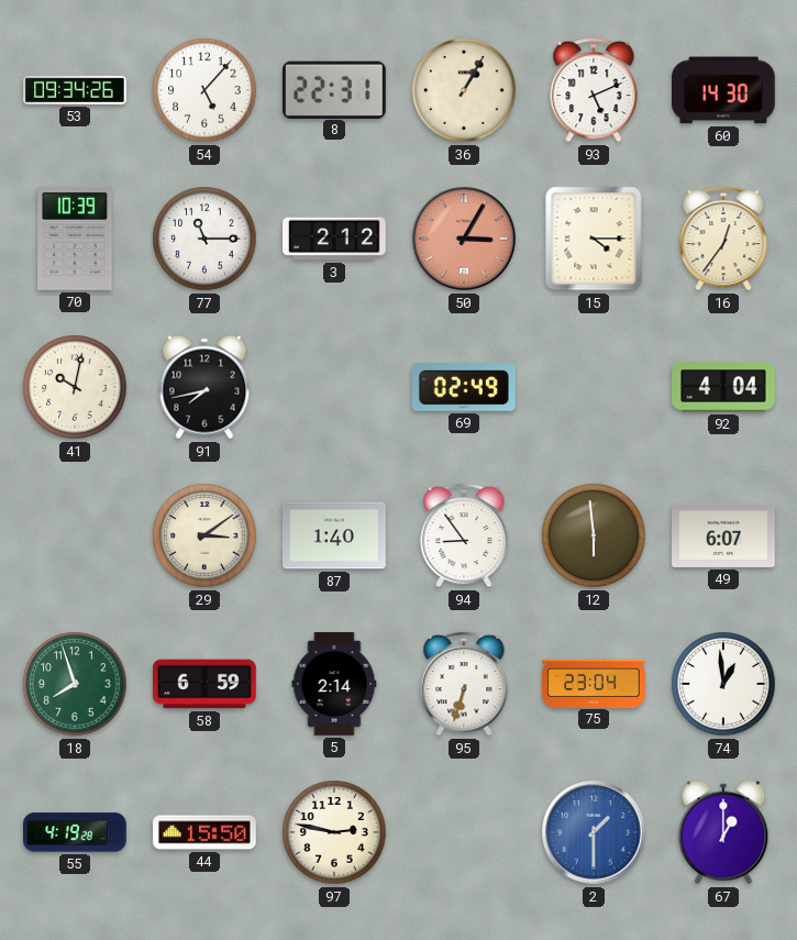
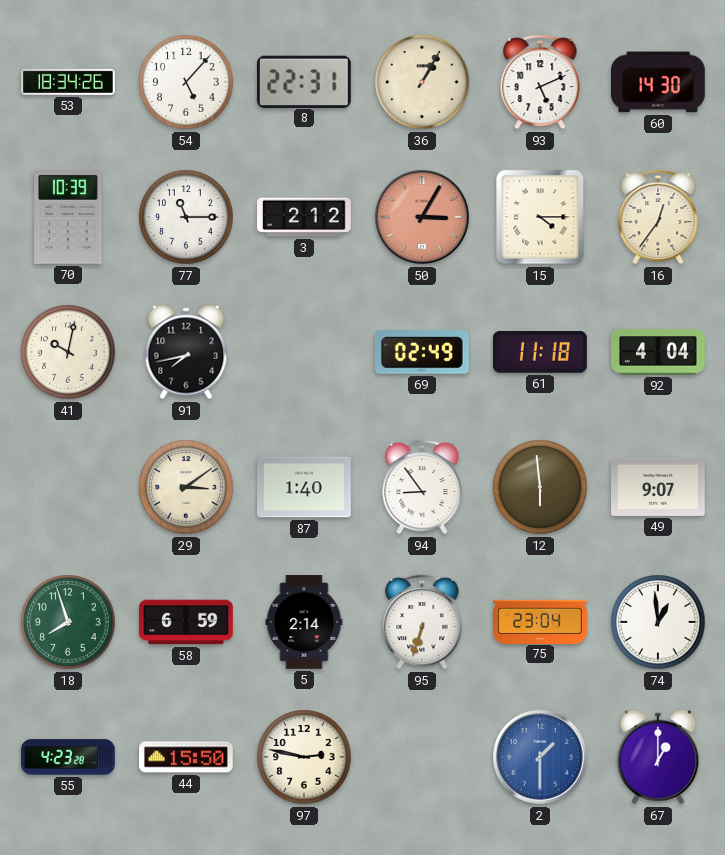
53: 09:34 -> 18:34 (68, 82)
61: none -> 11:18 (541, 352)
49: 6:07 -> 9:07 (659, 487)
55: 4:19 -> 4:23 (69, 757)
